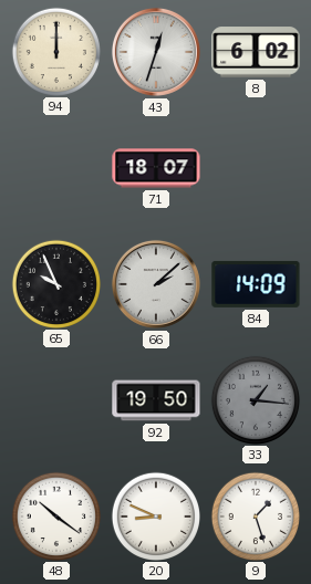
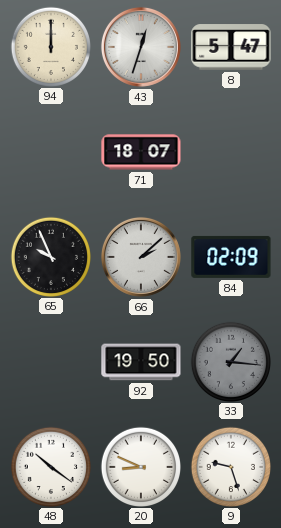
8: 6:02 -> 5:47 (231, 47)
84: 14:09 -> 02:09 (231, 257)
9: 1:27 -> 9:27 (230, 466)
